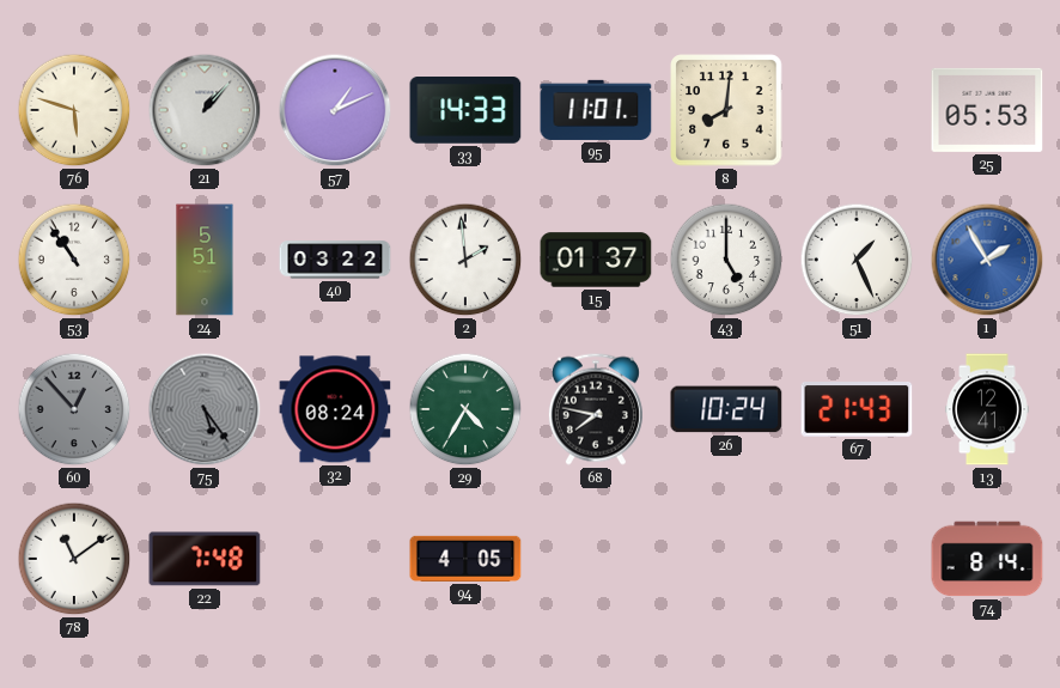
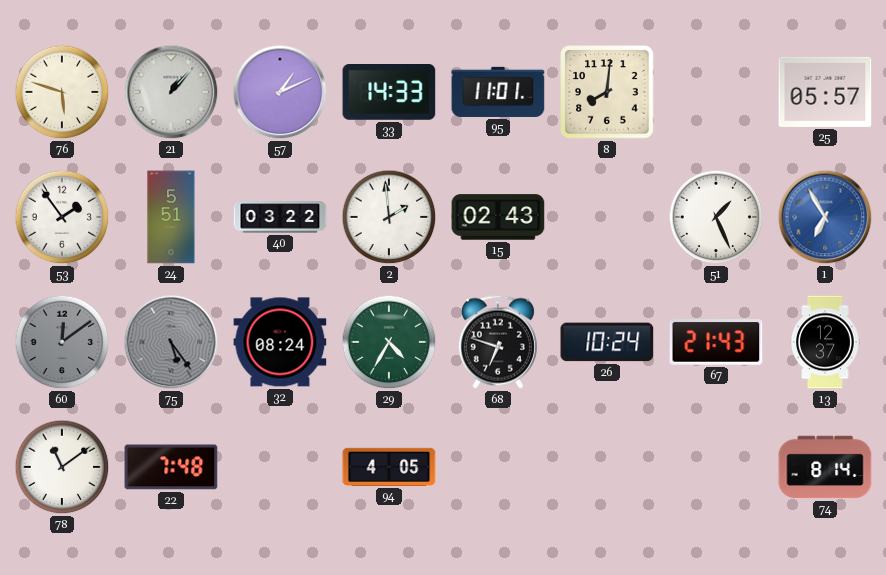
25: 05:53 -> 05:57 (825, 92)
53: 10:54 -> 1:54 (62, 217)
15: 01:37 -> 02:43 (498, 217)
43: 5:00 -> none (726, 260)
1: 1:55 -> 6:55 (825, 217)
60: 12:53 -> 12:09 (62, 342)
68: 7:47 -> 6:48 (498, 342)
13: 12:41 -> 12:37 (825, 342)
